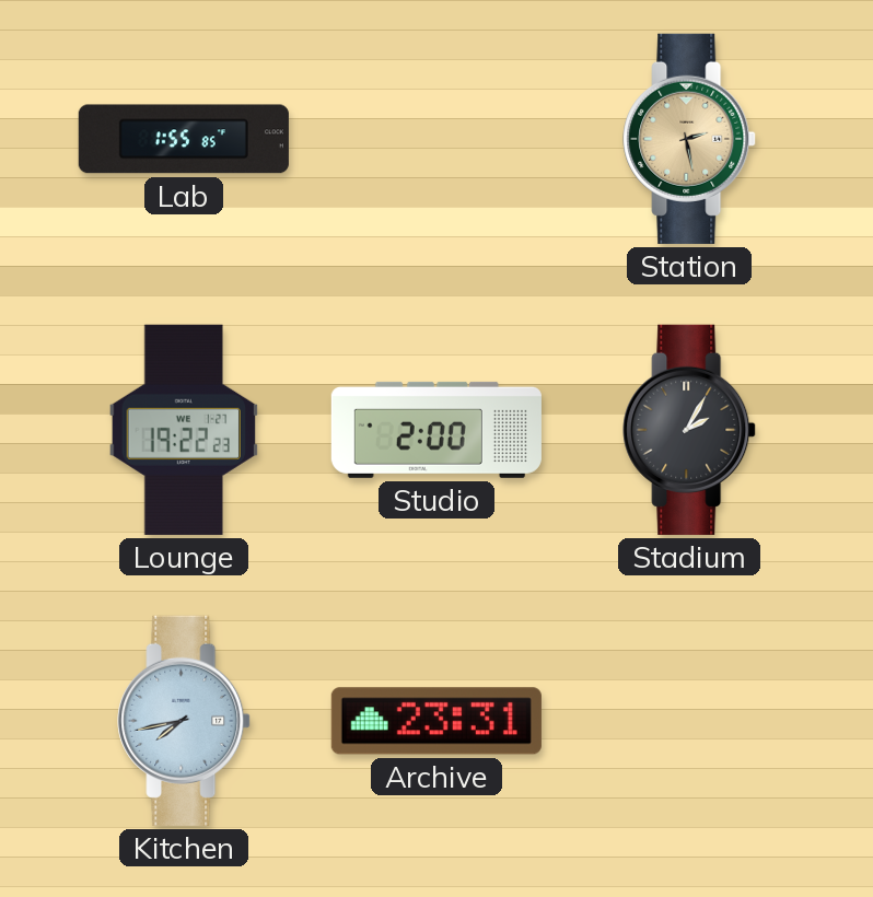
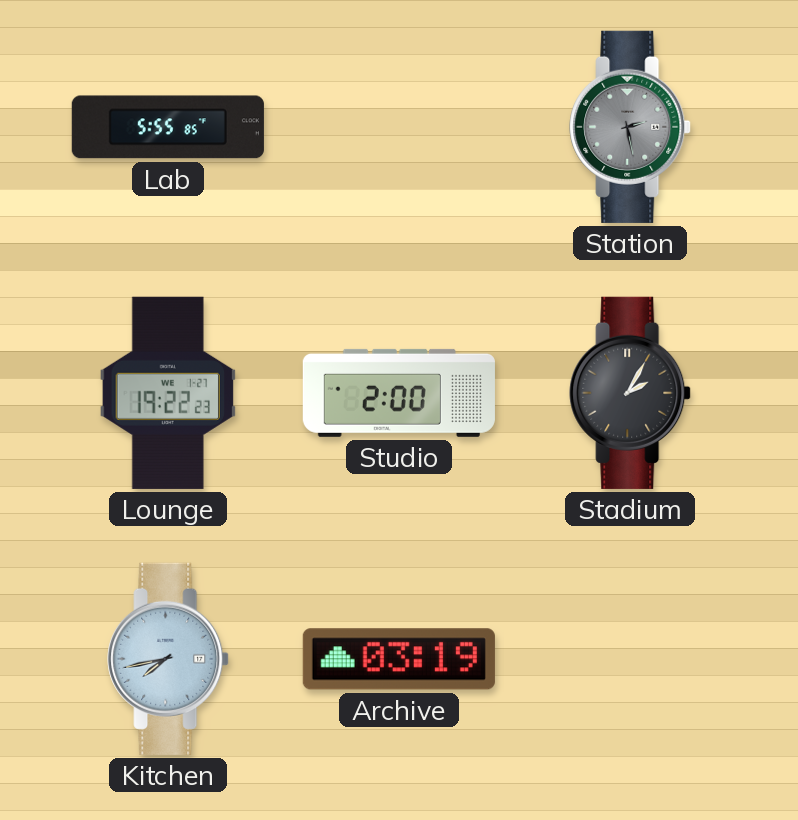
Lab: 1:55 -> 5:55 (168, 127)
Station dial: champagne -> grey (630, 127)
Archive: 23:31 -> 03:19 (399, 659)
